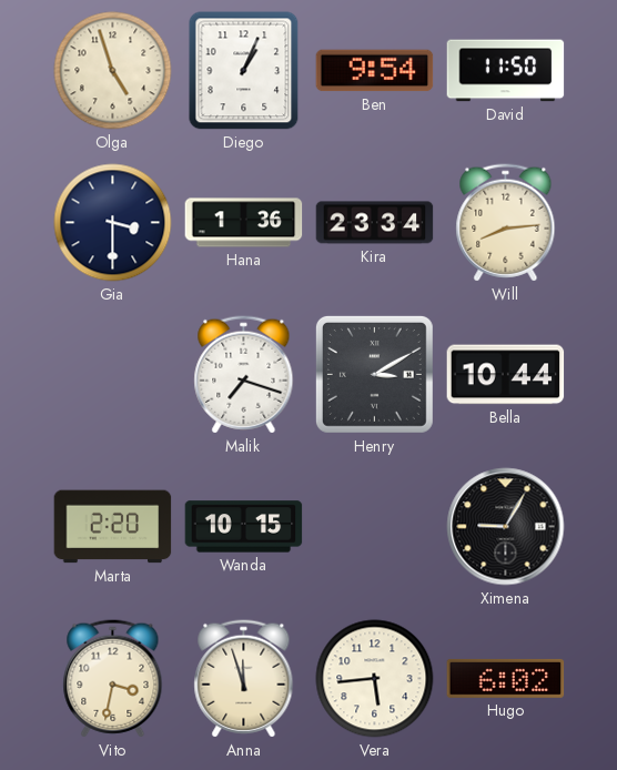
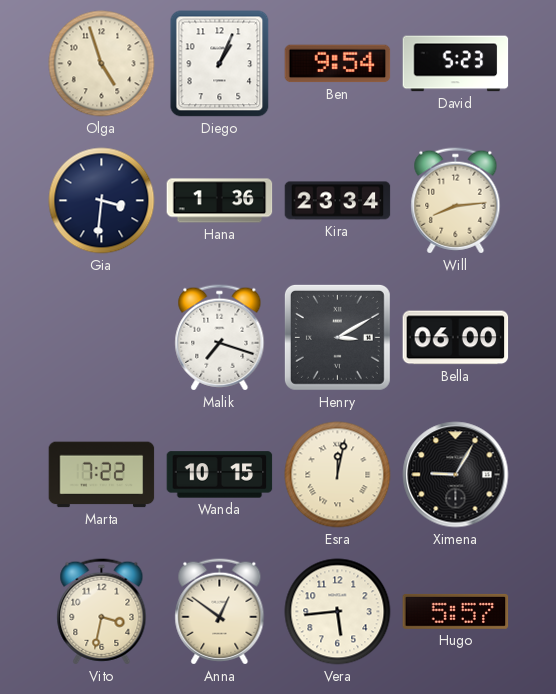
David: 11:50 -> 5:23 (456, 64)
Gia: 3:30 -> 3:31 (102, 201)
Bella: 10:44 -> 06:00 (456, 338)
Marta: 2:20 -> 7:22 (102, 475)
Esra: none -> 12:02 (338, 475)
Anna: 11:57 -> 12:51 (220, 612)
Hugo: 6:02 -> 5:57 (456, 611)
